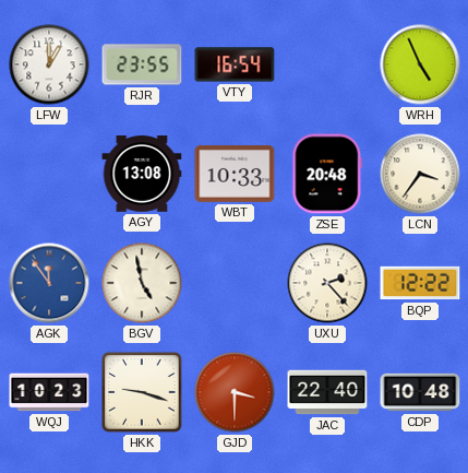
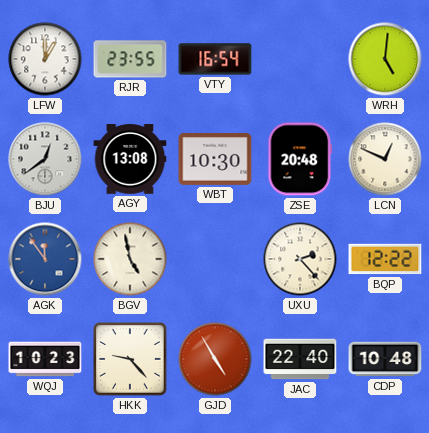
WRH: 4:56 -> 5:01 (385, 59)
BJU: none -> 12:39 (45, 159)
WBT: 10:33 -> 10:30 (215, 159)
LCN: 3:36 -> 12:49 (385, 159)
HKK: 9:18 -> 9:23 (130, 359)
GJD: 3:30 -> 4:55 (215, 359)
